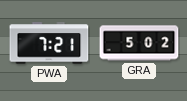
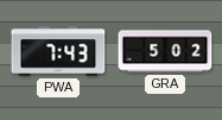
PWA: 7:21 -> 7:43 (58, 51)
